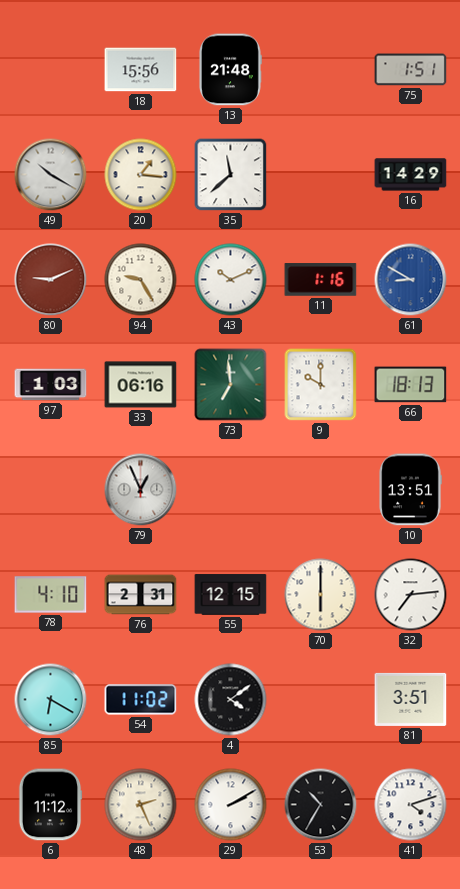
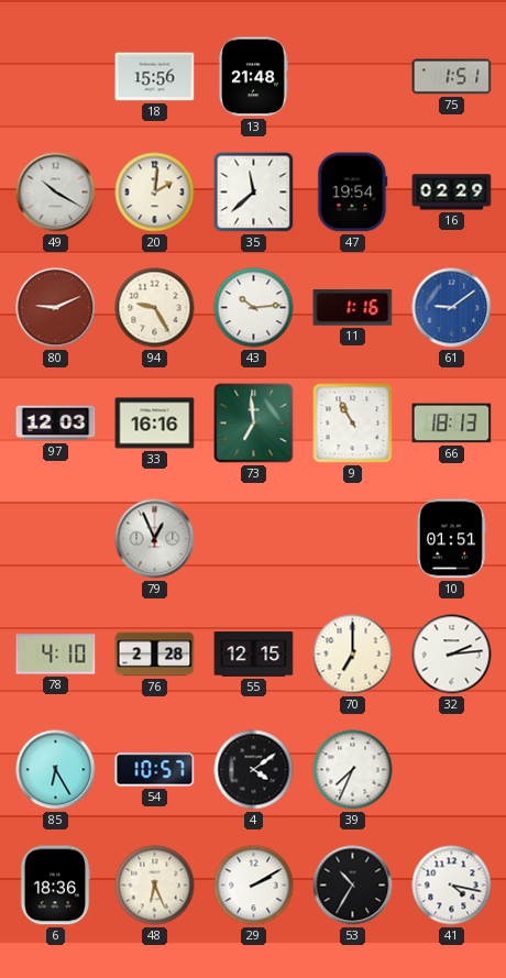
20: 1:16 -> 2:01 (155, 193)
47: none -> 19:54 (353, 193)
16: 14:29 -> 02:29 (452, 193)
43: 10:11 -> 10:14 (254, 308)
61: 8:50 -> 9:09 (452, 308)
97: 1:03 -> 12:03 (56, 424)
33: 06:16 -> 16:16 (155, 424)
9: 10:00 -> 10:55 (353, 424)
10: 13:51 -> 01:51 (451, 539)
76: 2:31 -> 2:28 (155, 655)
70: 6:00 -> 7:00 (353, 655)
32: 7:14 -> 2:14 (452, 655)
85: 6:20 -> 6:25 (56, 770)
54: 11:02 -> 10:57 (155, 770)
39: none -> 7:34 (353, 770)
81: 3:51 -> none (411, 699)
6: 11:12 -> 18:36 (55, 886)
48: 2:26 -> 6:26 (155, 886)
41: 4:12 -> 4:17 (452, 886)
